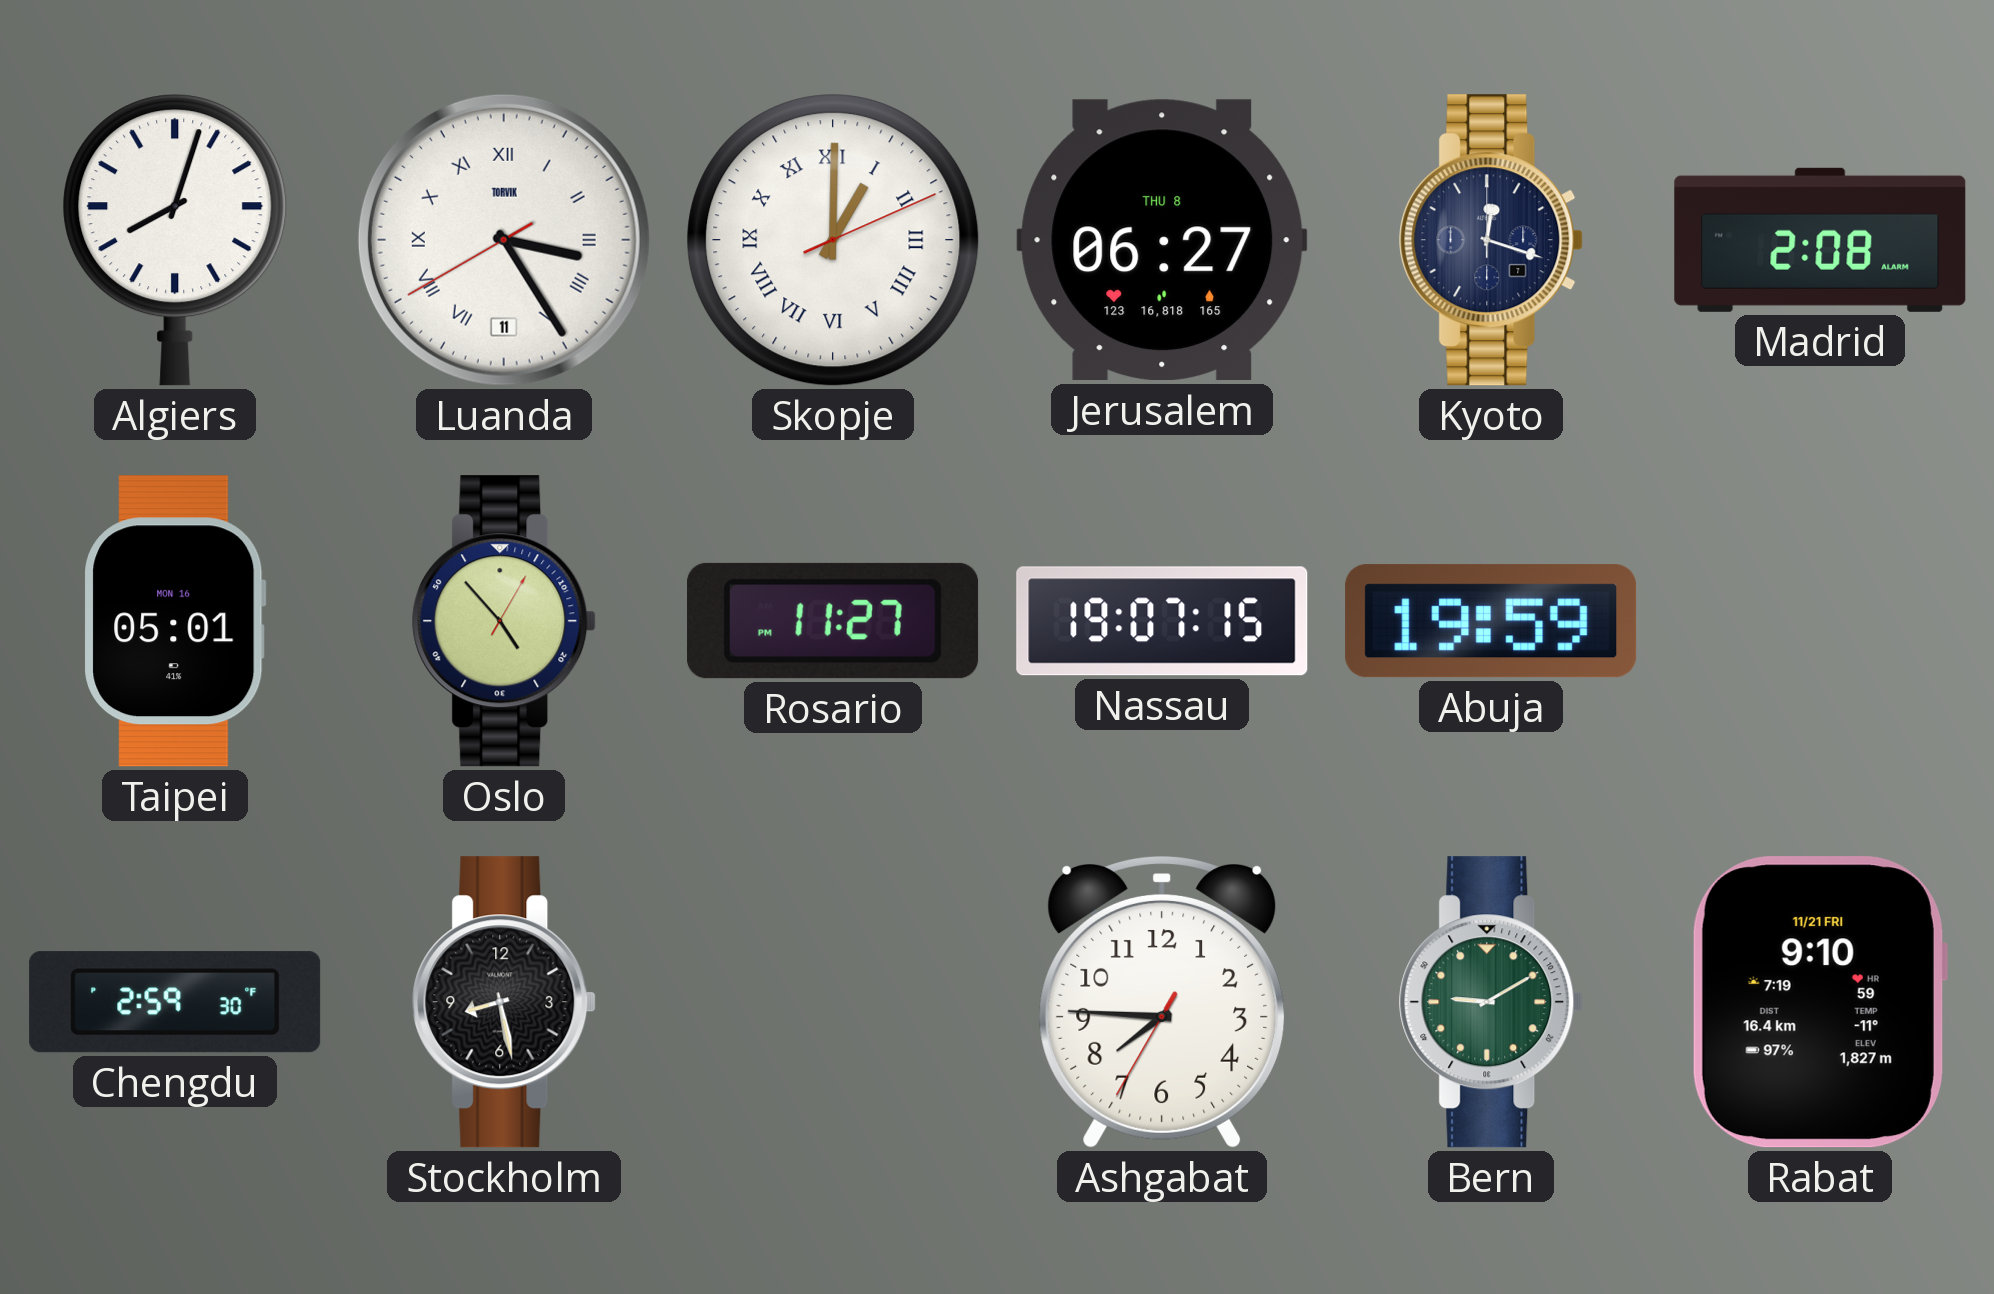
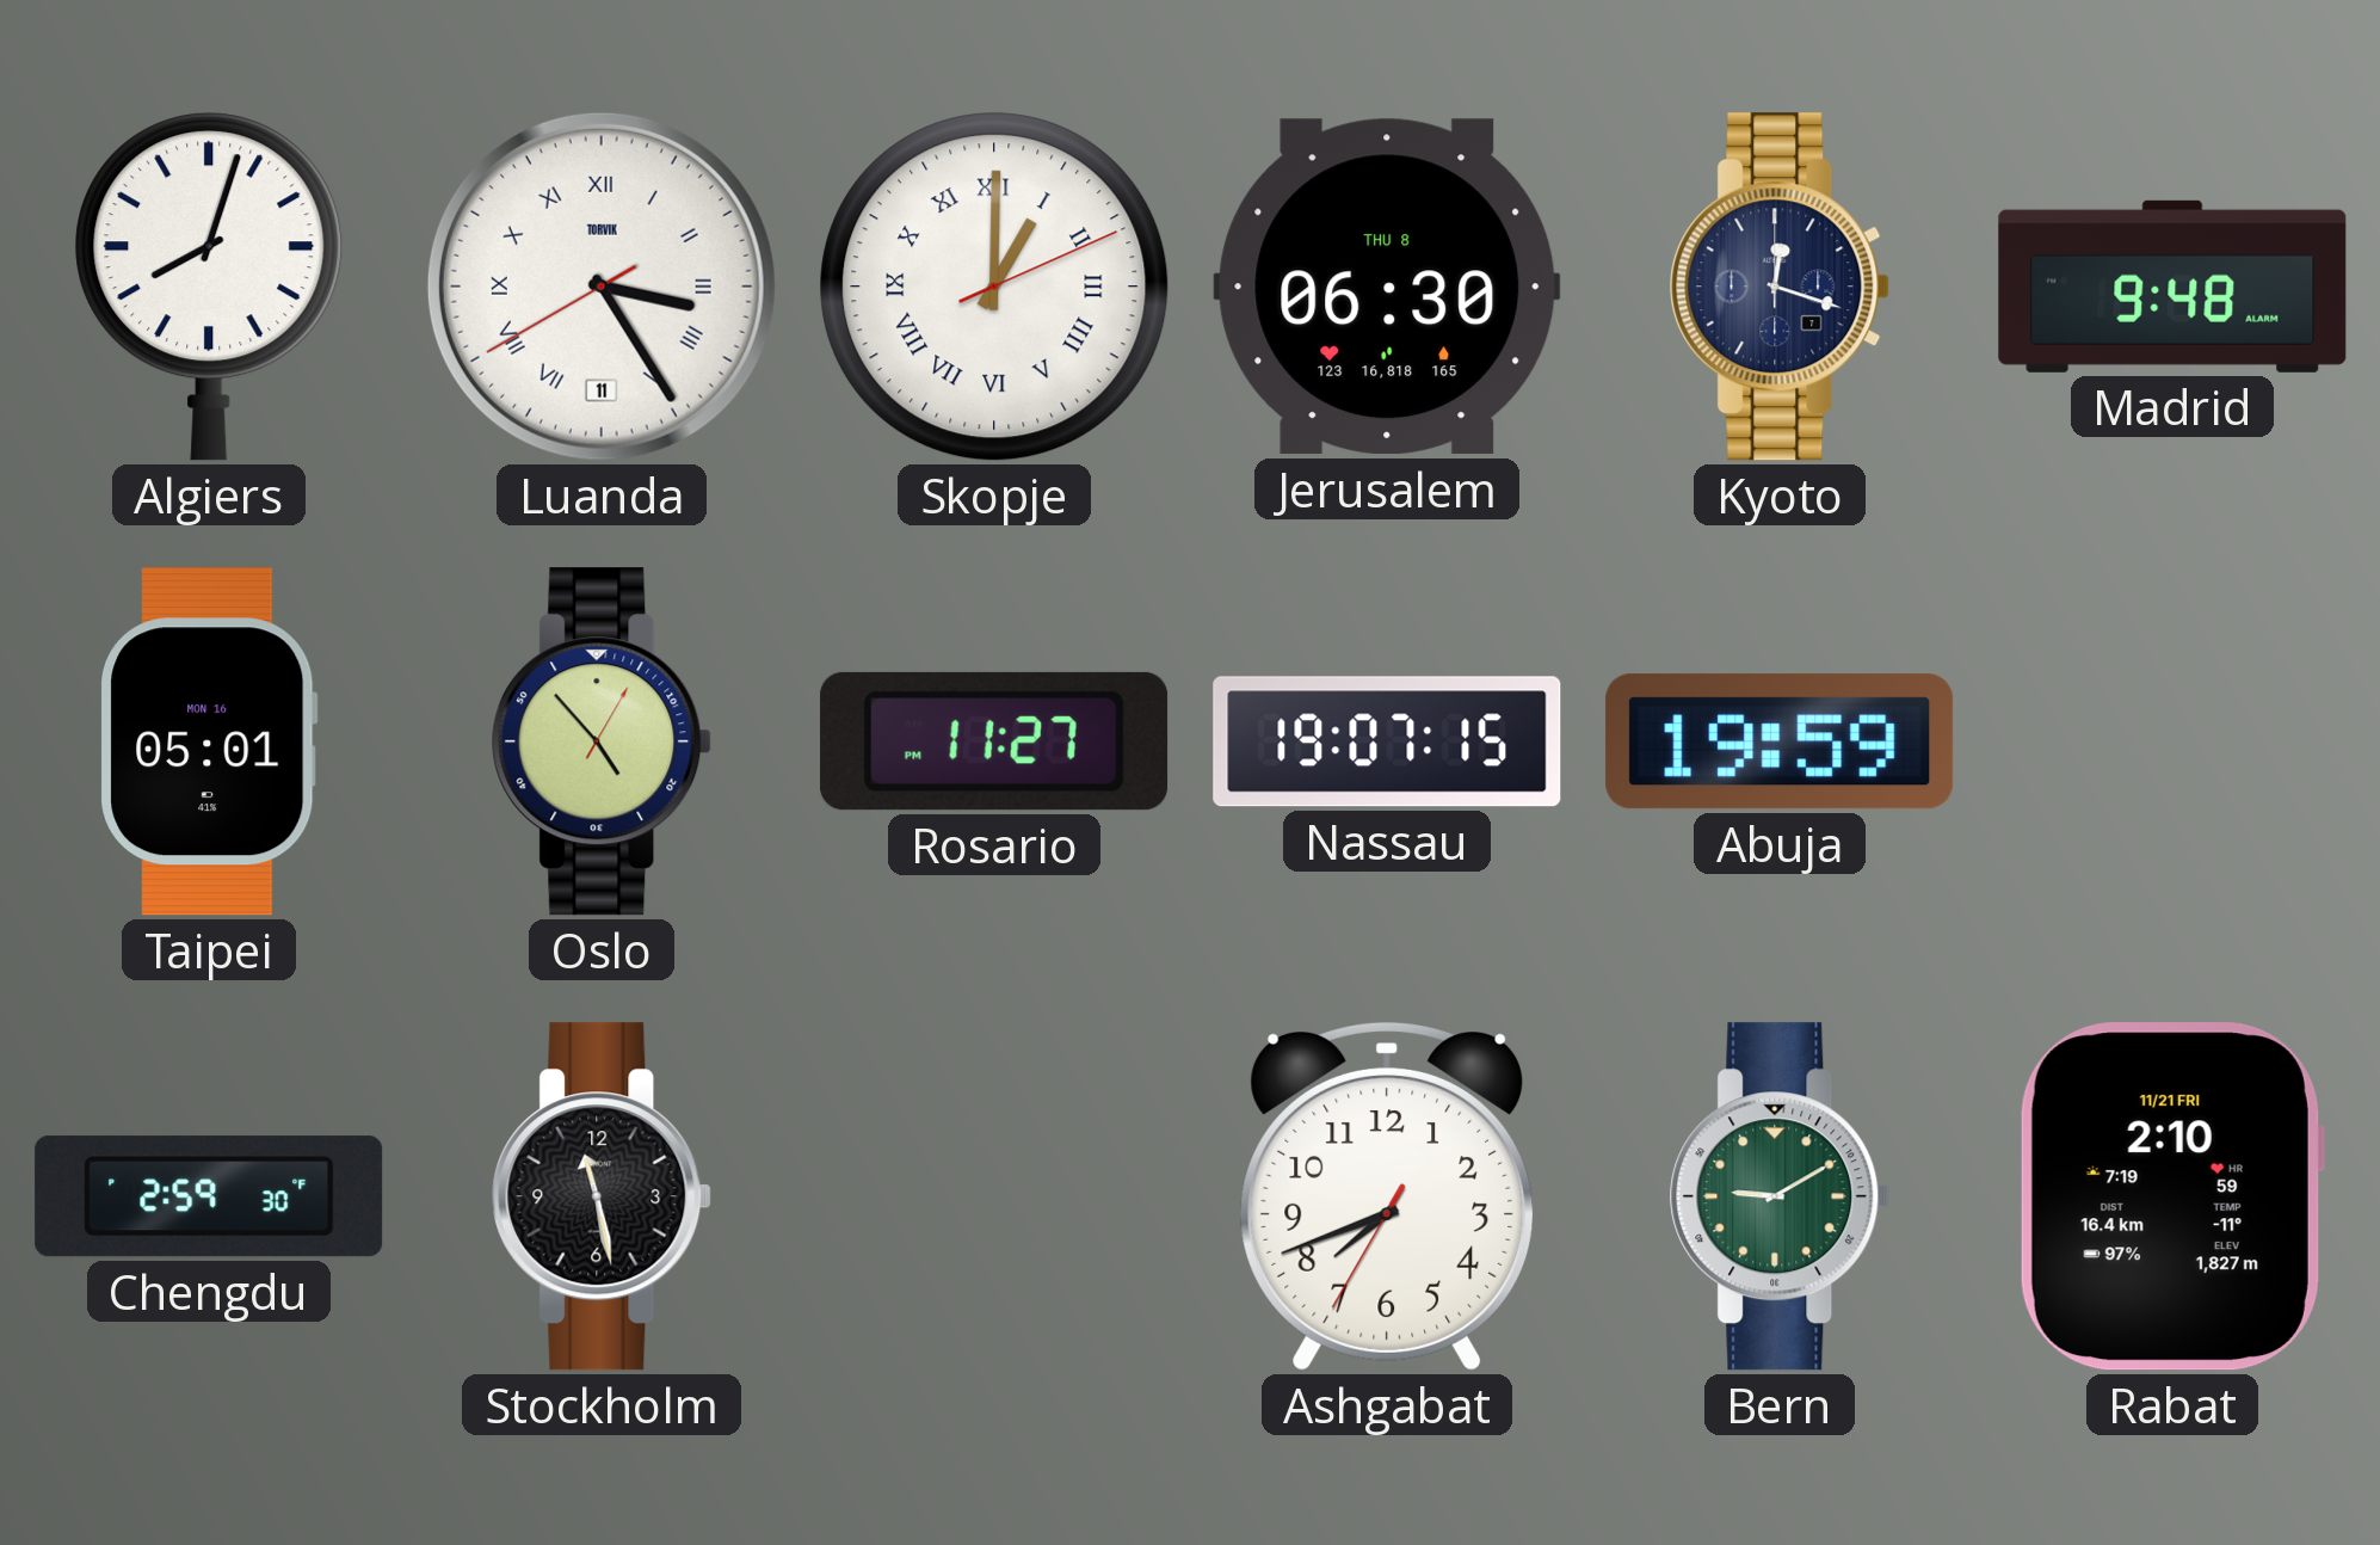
Jerusalem: 06:27 -> 06:30 (1387, 287)
Madrid: 2:08 -> 9:48 (2172, 287)
Stockholm: 8:28 -> 11:28 (602, 1196)
Ashgabat: 7:45 -> 7:41 (1387, 1196)
Rabat: 9:10 -> 2:10 (2171, 1196)
